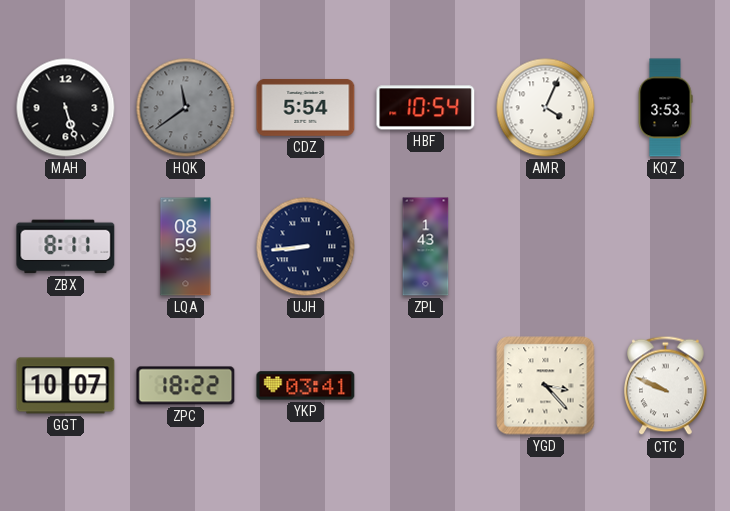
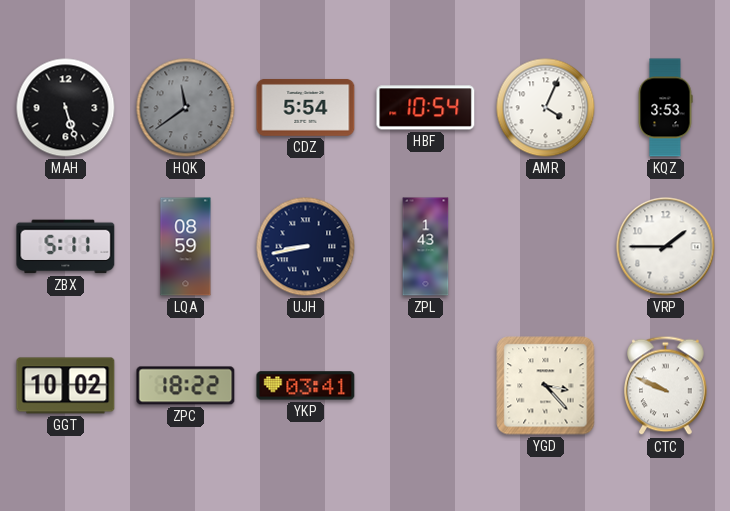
ZBX: 8:11 -> 5:11 (66, 247)
UJH: 8:44 -> 8:43 (306, 247)
VRP: none -> 1:45 (666, 247)
GGT: 10:07 -> 10:02 (66, 386)
